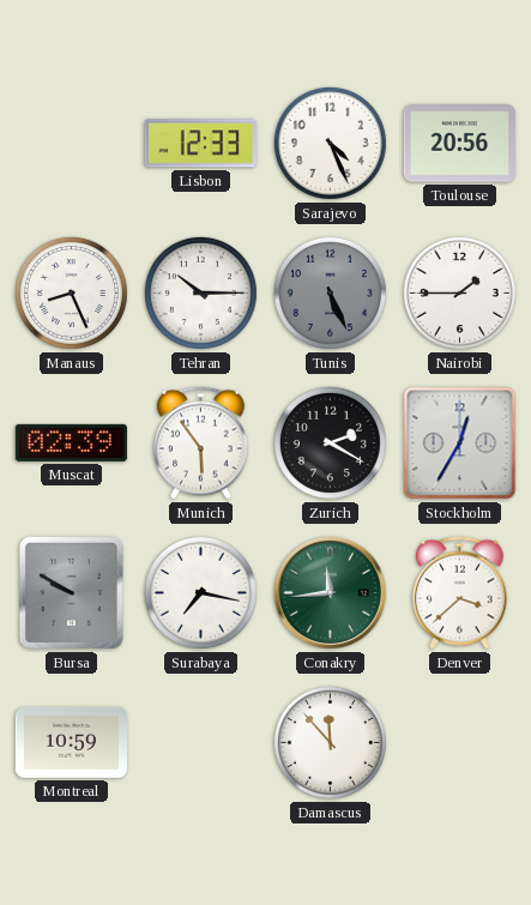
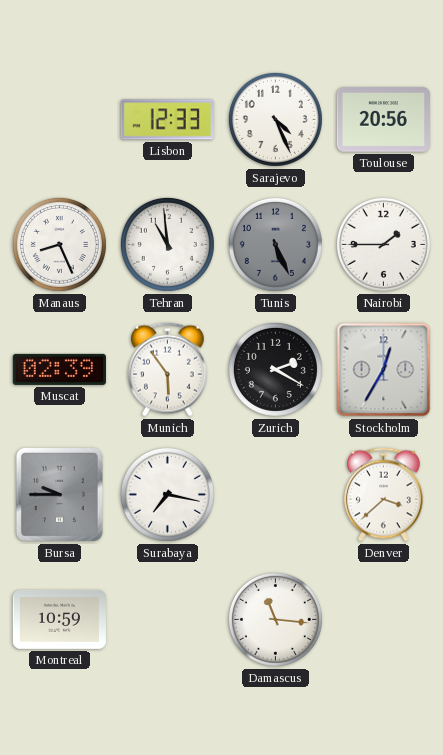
Tehran: 10:15 -> 10:59 (167, 244)
Bursa: 9:50 -> 9:45 (59, 494)
Conakry: 11:44 -> none (330, 592)
Damascus: 11:53 -> 11:16 (275, 619)
